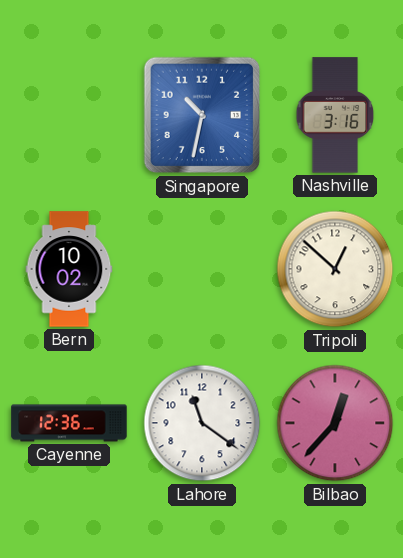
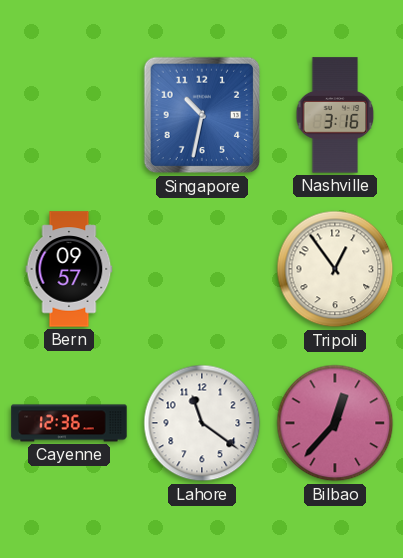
Bern: 10:02 -> 09:57 (69, 269)
Tripoli: 12:52 -> 12:54 (335, 269)
